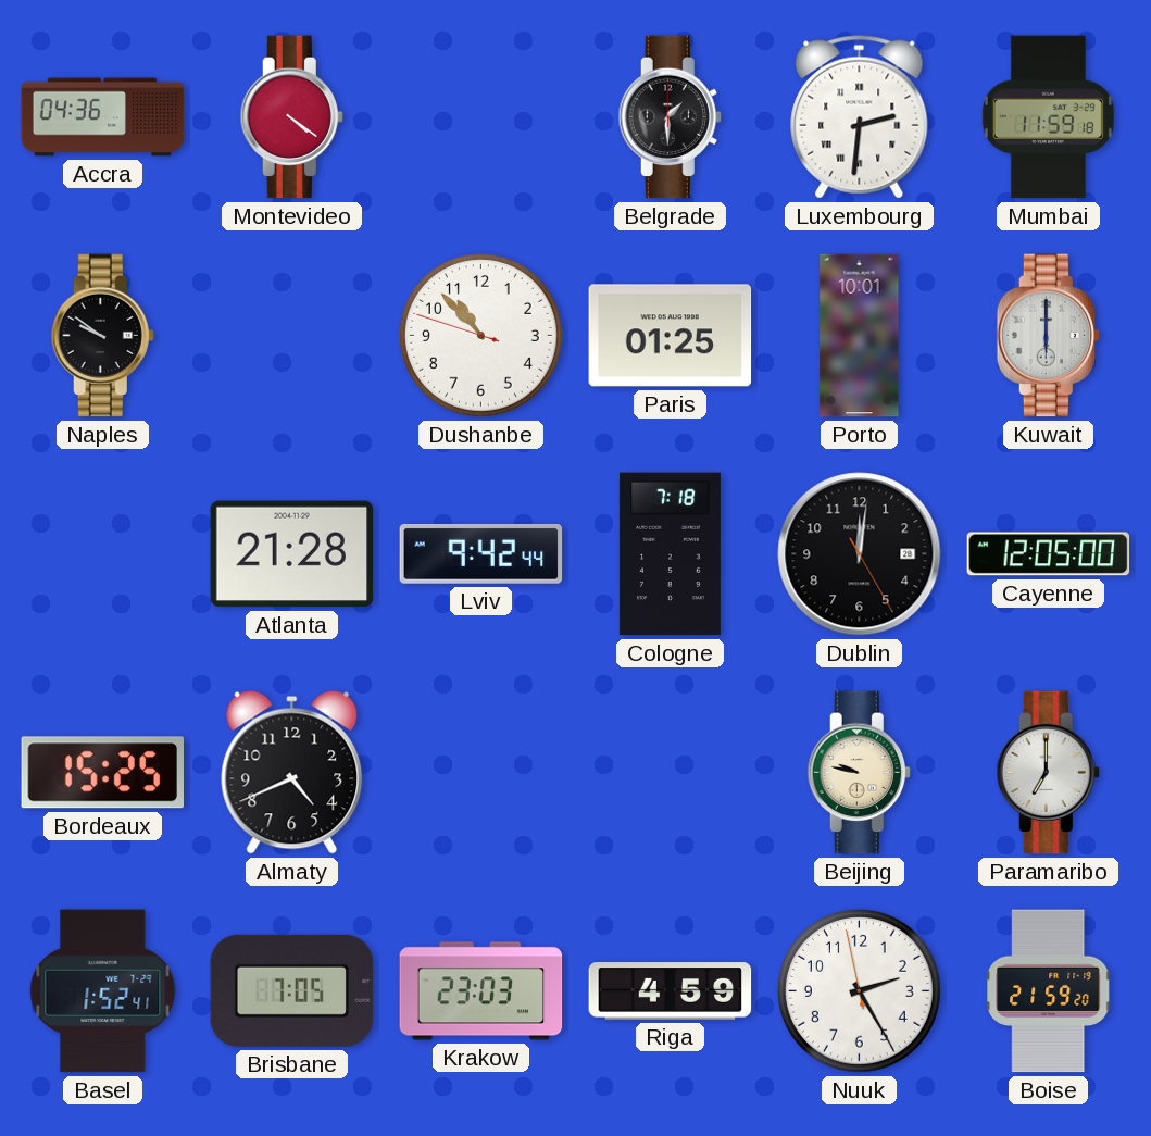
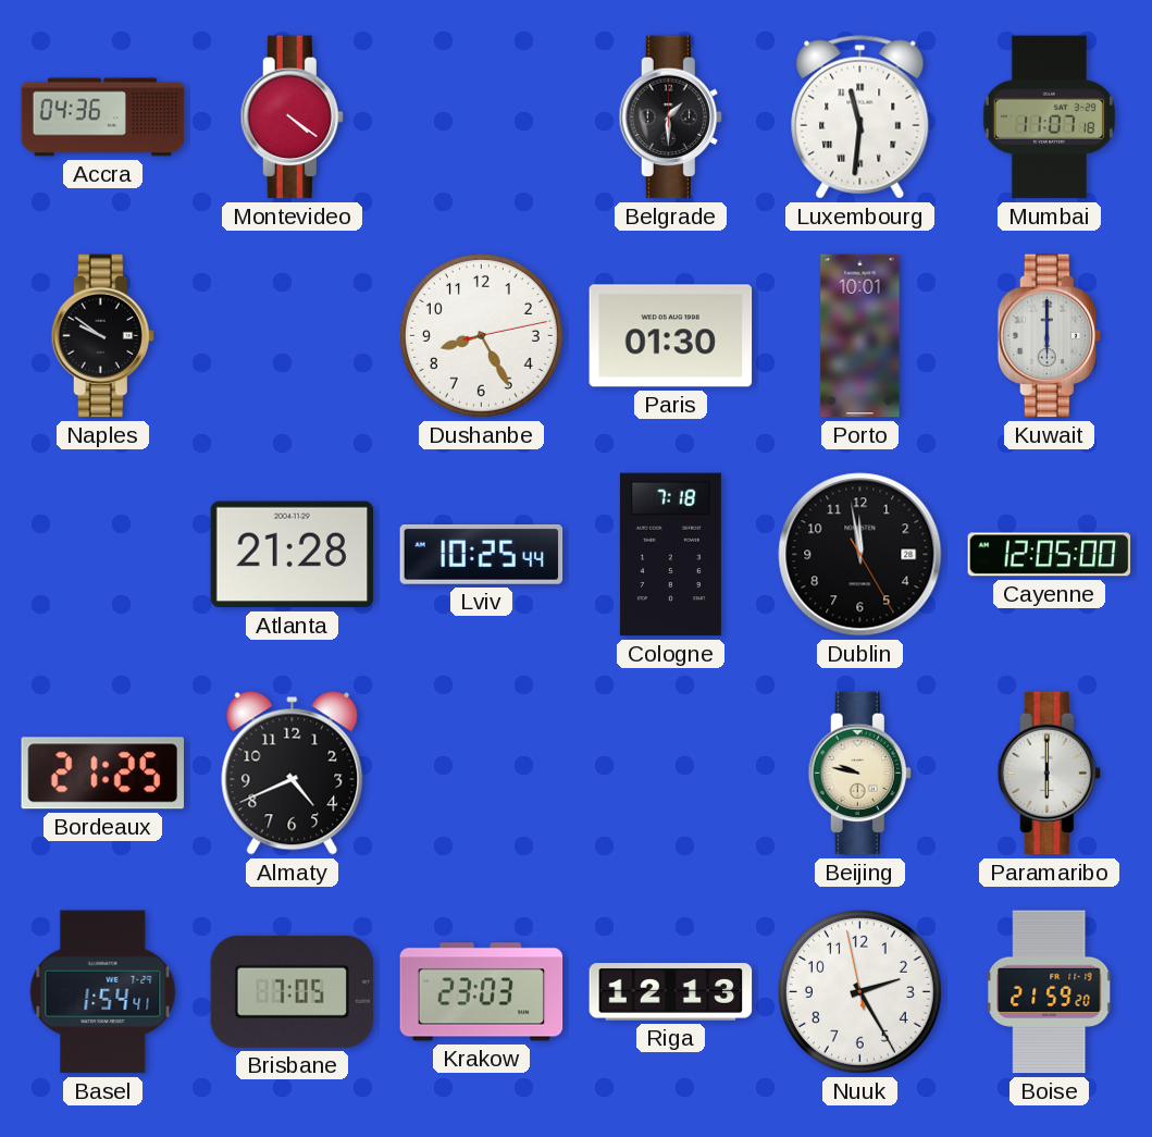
Luxembourg: 2:31 -> 11:31 (860, 118)
Mumbai: 11:59 -> 11:07 (1049, 118)
Dushanbe: 10:52 -> 8:25 (481, 335)
Paris: 01:25 -> 01:30 (671, 336)
Lviv: 9:42 -> 10:25 (482, 555)
Dublin: 12:01 -> 11:58 (860, 555)
Bordeaux: 15:25 -> 21:25 (103, 774)
Paramaribo: 7:00 -> 6:00 (1049, 774)
Basel: 1:52 -> 1:54 (103, 992)
Riga: 4:59 -> 12:13 (671, 992)
